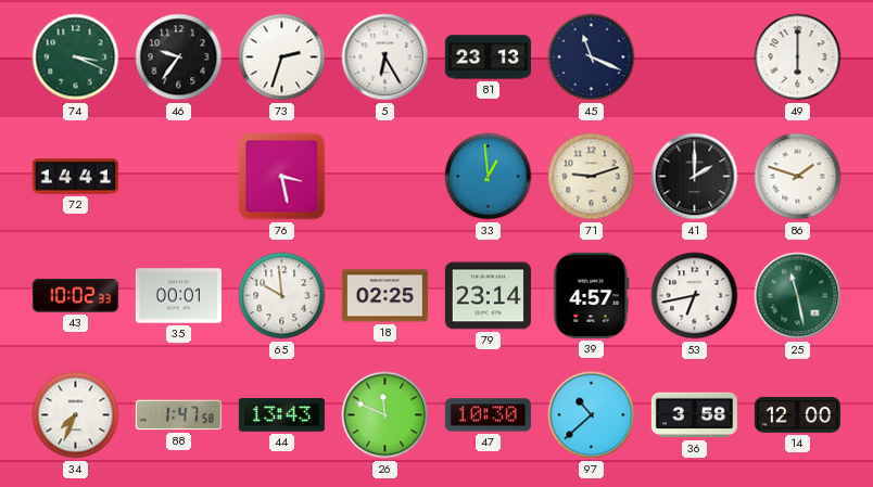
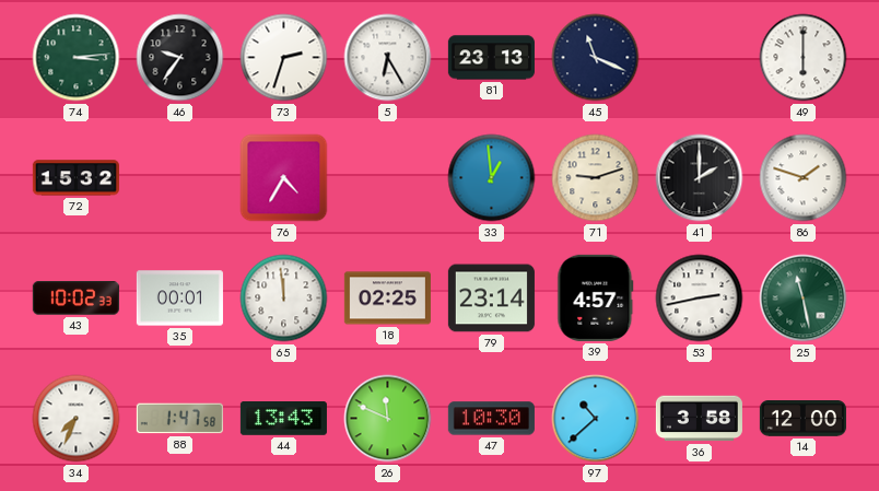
74: 3:19 -> 3:14 (77, 58)
72: 14:41 -> 15:32 (75, 178)
76: 3:28 -> 4:35 (284, 178)
65: 9:59 -> 11:59 (284, 299)
53: 6:43 -> 2:43 (700, 299)
